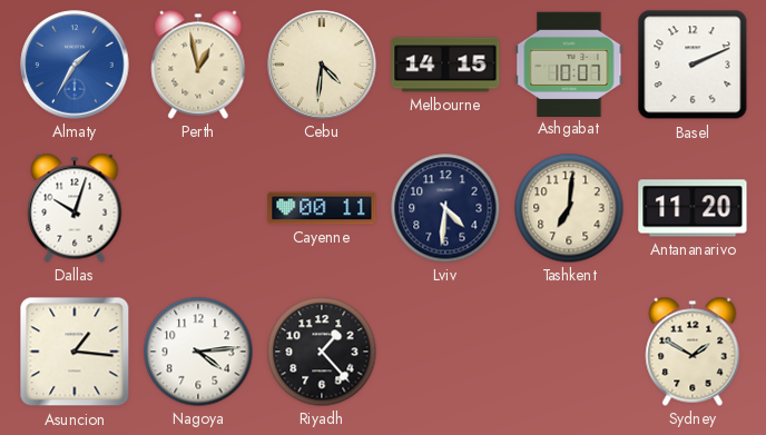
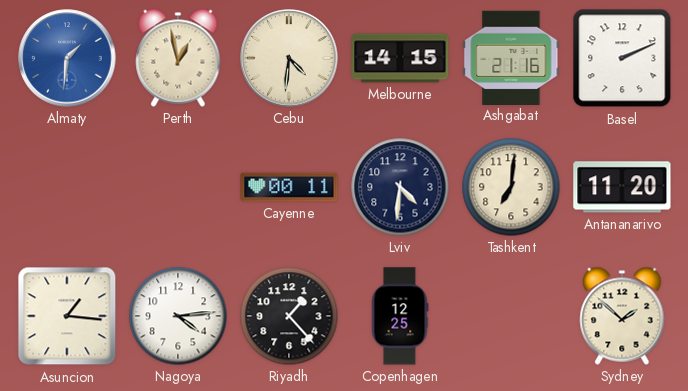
Almaty: 1:35 -> 1:31 (67, 58)
Ashgabat: 10:07 -> 21:16 (511, 57)
Dallas: 10:03 -> none (75, 208)
Copenhagen: none -> 12:25 (400, 316)
Sydney: 1:50 -> 1:52 (622, 316)
